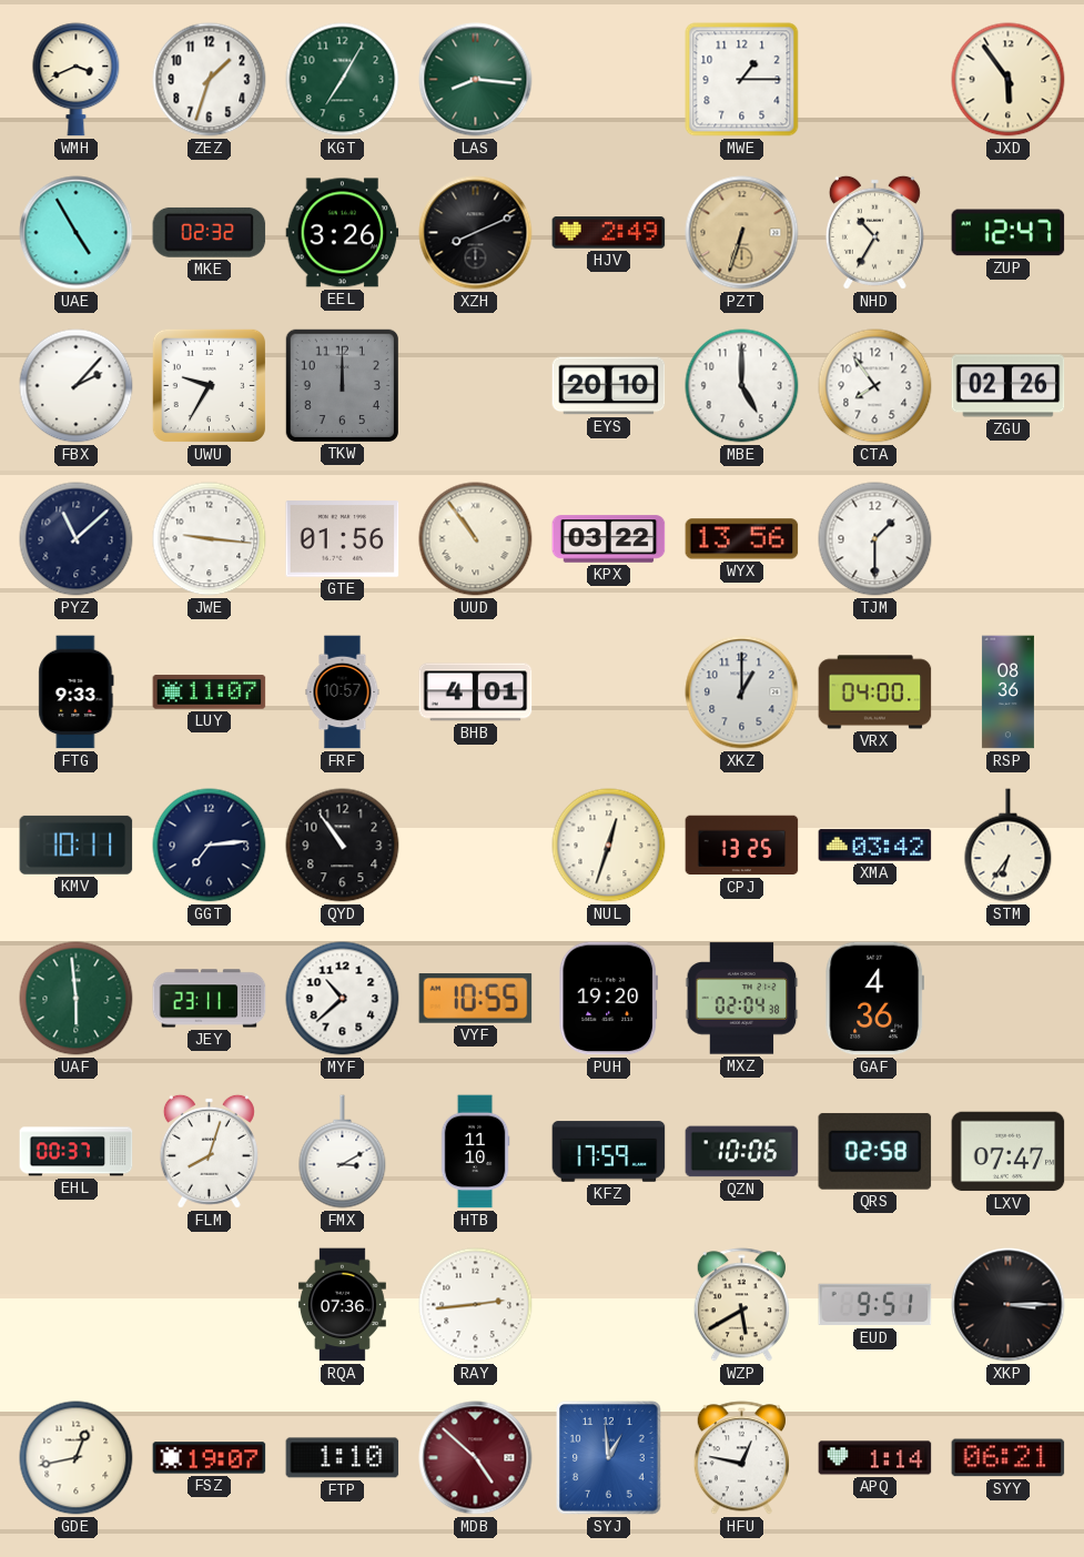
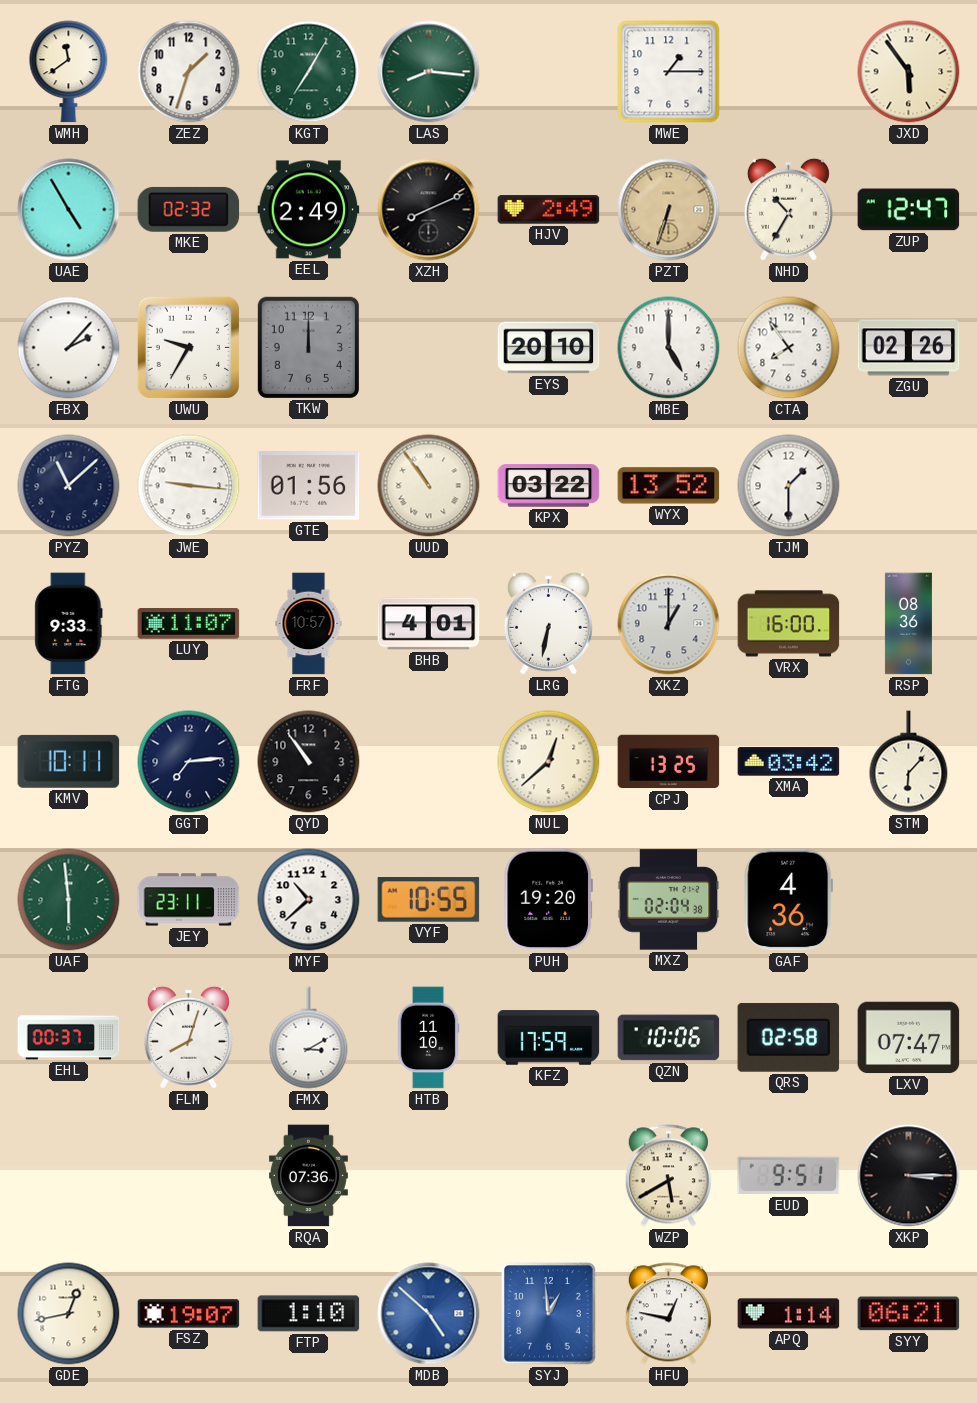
WMH: 3:41 -> 11:39 (69, 72)
EEL: 3:26 -> 2:49 (309, 210)
WYX: 13:56 -> 13:52 (669, 486)
LRG: none -> 6:32 (548, 623)
VRX: 04:00 -> 16:00 (789, 624)
NUL: 12:33 -> 12:38 (549, 762)
STM: 6:36 -> 6:07 (909, 762)
RAY: 2:44 -> none (476, 1305)
MDB dial: burgundy -> blue (429, 1314)
